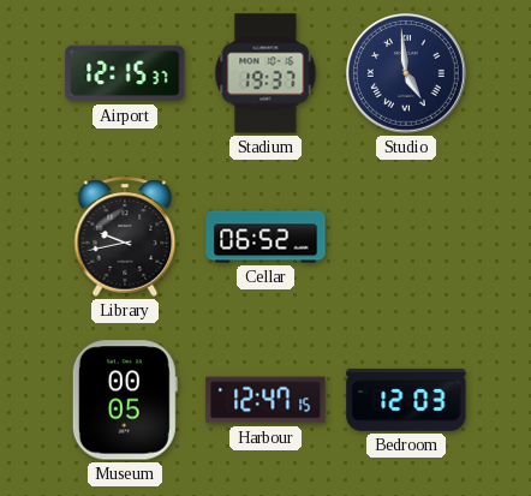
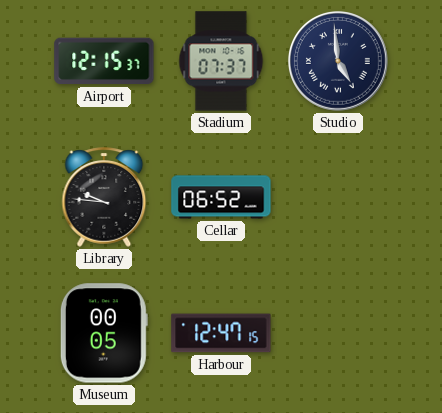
Stadium: 19:37 -> 07:37 (221, 61)
Library: 9:43 -> 9:46 (104, 197)
Bedroom: 12:03 -> none (406, 400)
